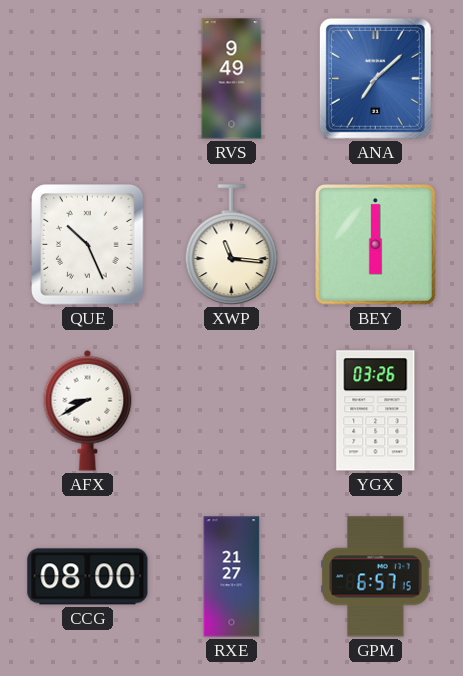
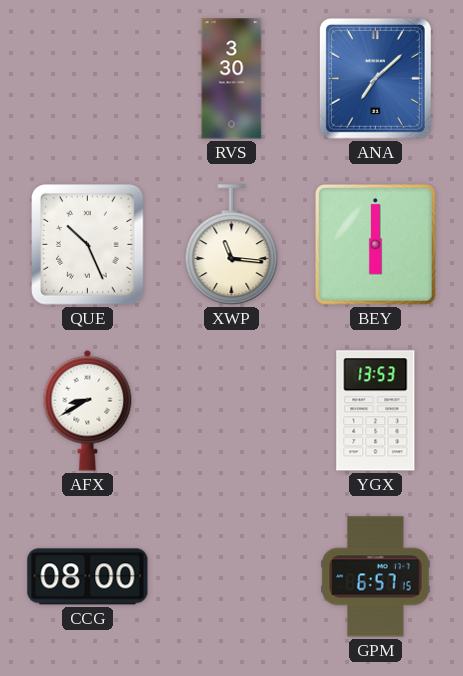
RVS: 9:49 -> 3:30 (232, 79)
YGX: 03:26 -> 13:53 (376, 411)
RXE: 21:27 -> none (232, 577)
